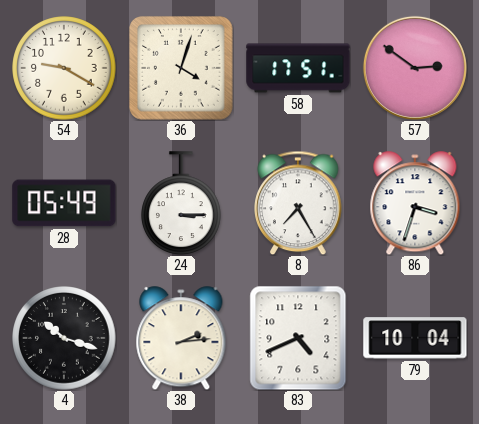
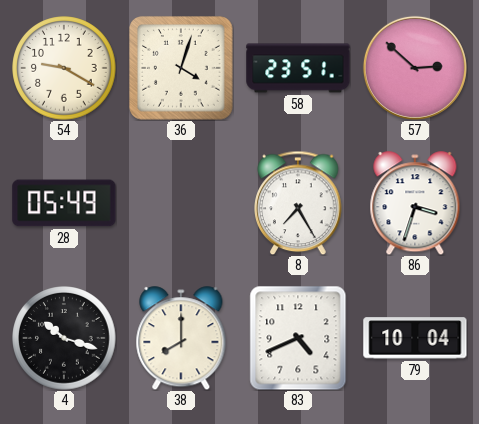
58: 17:51 -> 23:51 (298, 68)
57: 2:51 -> 2:52 (415, 68)
24: 3:15 -> none (182, 203)
38: 2:14 -> 8:00 (181, 338)
